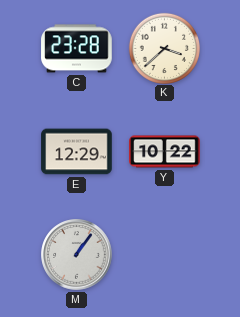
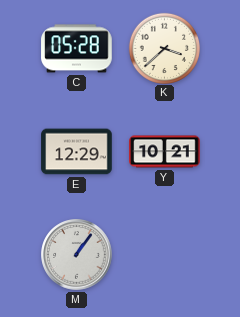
C: 23:28 -> 05:28 (77, 49)
Y: 10:22 -> 10:21 (165, 152)
